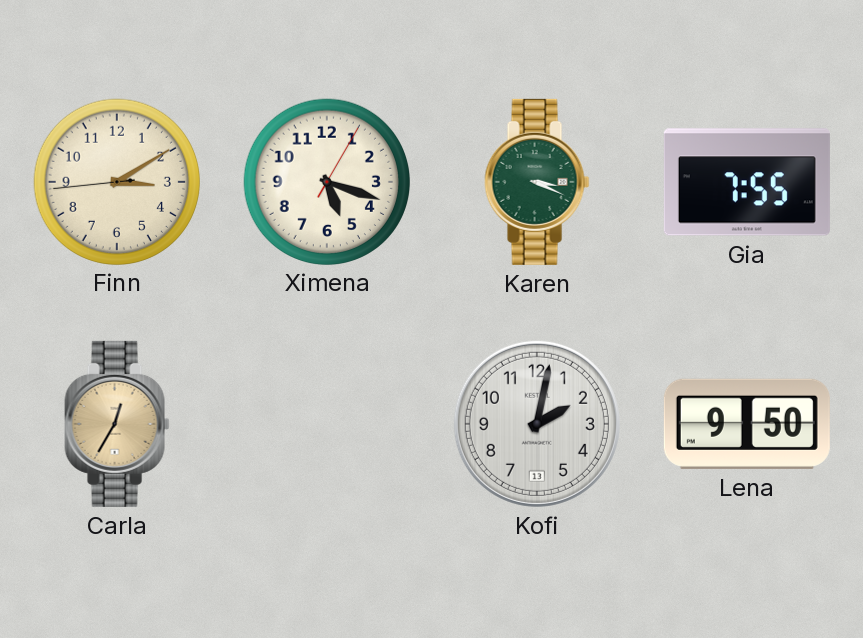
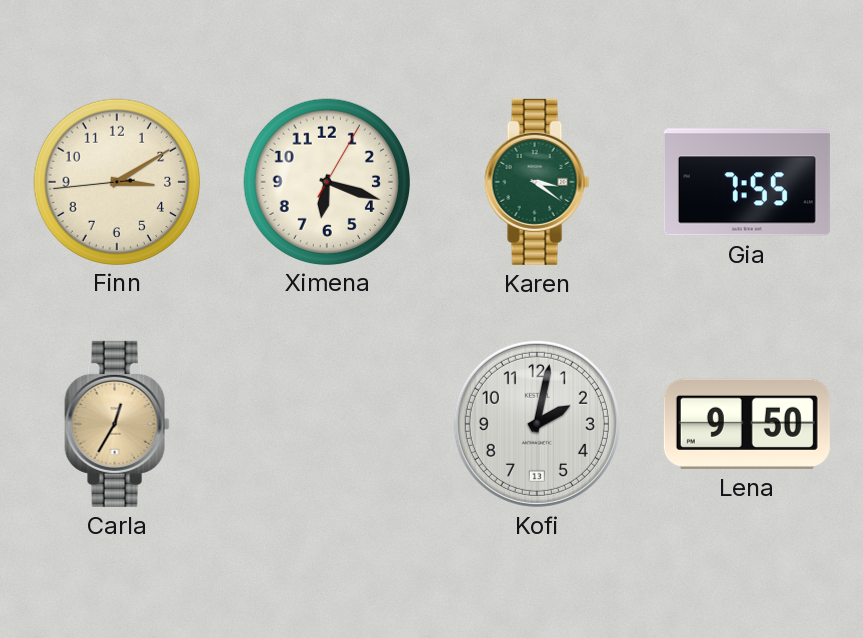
Ximena: 5:18 -> 6:18 (326, 181)
Karen: 3:19 -> 3:21 (537, 182)
